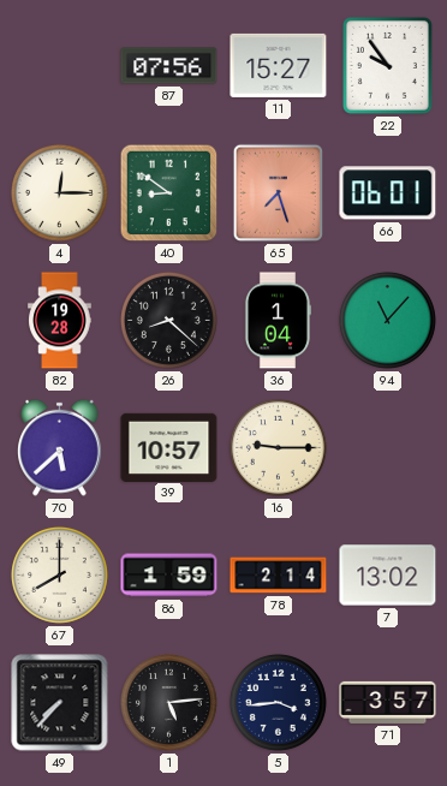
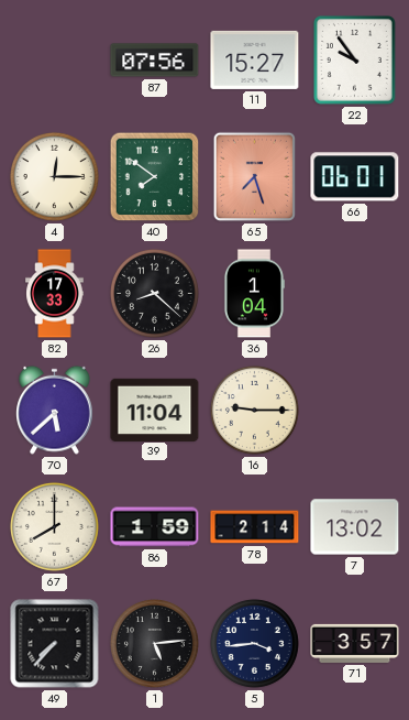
40: 8:51 -> 7:51 (155, 177)
82: 19:28 -> 17:33 (55, 294)
94: 11:07 -> none (387, 320)
39: 10:57 -> 11:04 (155, 410)
